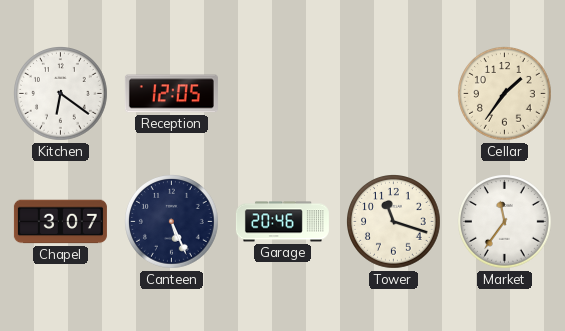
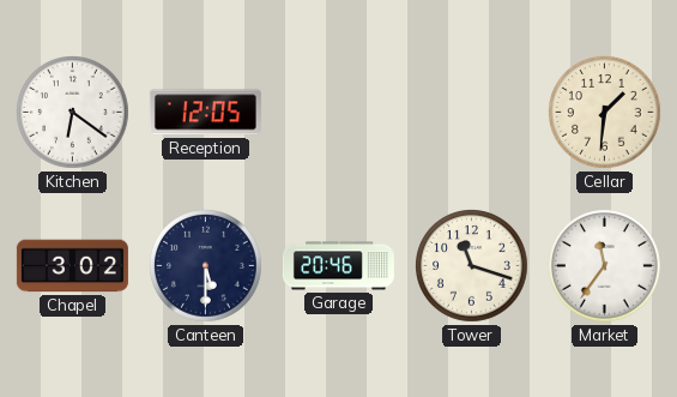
Cellar: 1:36 -> 1:31 (605, 113)
Chapel: 3:07 -> 3:02 (72, 266)
Canteen: 5:26 -> 5:30 (206, 266)
